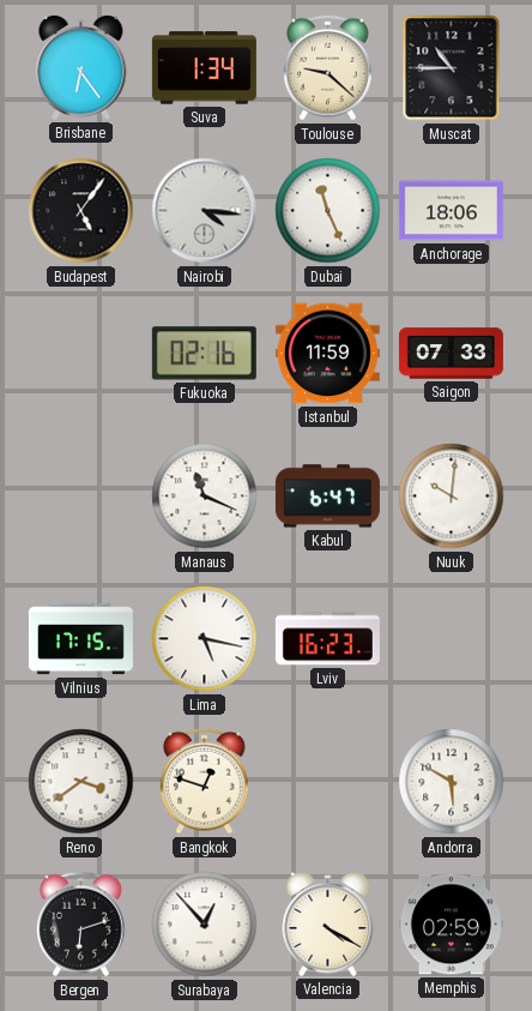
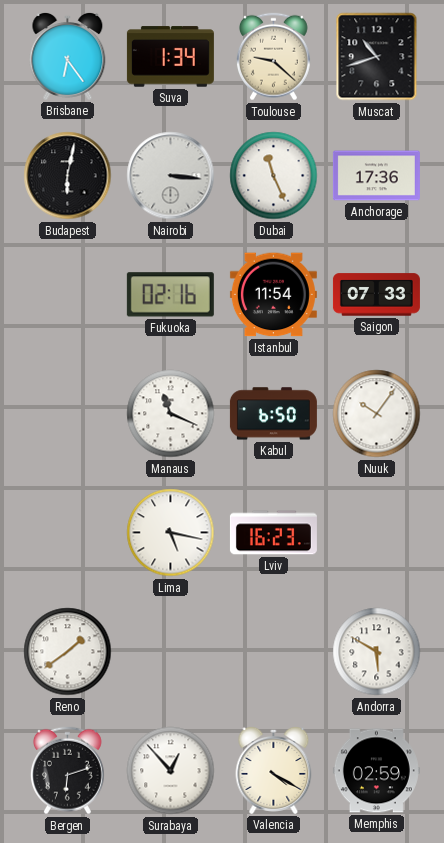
Muscat: 10:45 -> 10:42 (377, 57)
Budapest: 5:06 -> 6:02 (68, 176)
Nairobi: 4:16 -> 3:16 (171, 176)
Anchorage: 18:06 -> 17:36 (376, 176)
Istanbul: 11:59 -> 11:54 (273, 295)
Kabul: 6:47 -> 6:50 (273, 414)
Nuuk: 10:01 -> 10:06 (377, 414)
Vilnius: 17:15 -> none (80, 639)
Reno: 3:39 -> 1:39 (68, 652)
Bangkok: 12:48 -> none (204, 782)
